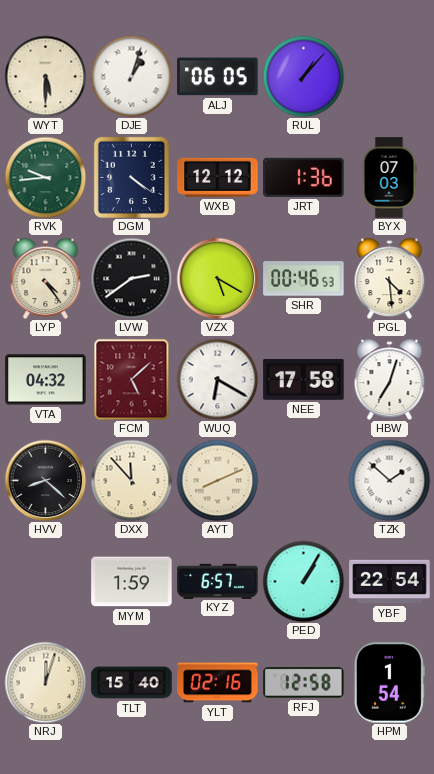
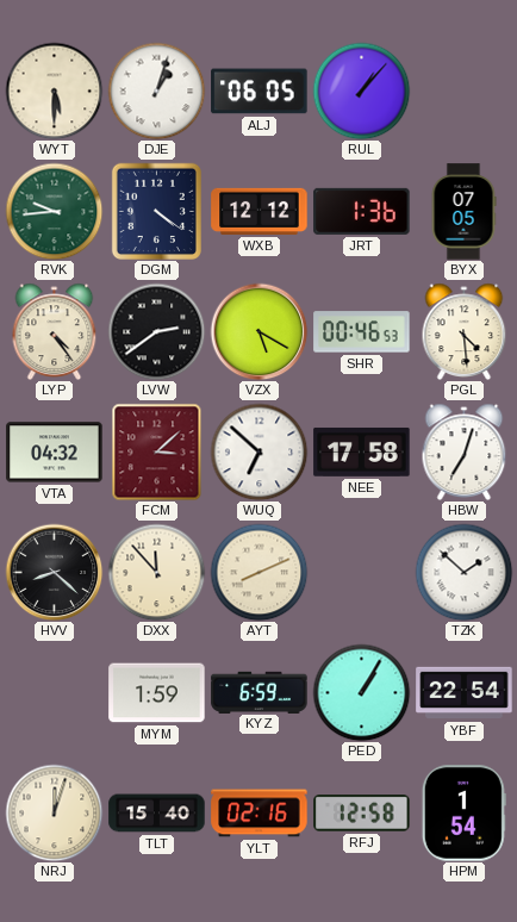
BYX: 07:03 -> 07:05 (463, 212)
FCM: 5:08 -> 3:08 (157, 451)
WUQ: 6:20 -> 6:52 (258, 451)
KYZ: 6:57 -> 6:59 (260, 692)
